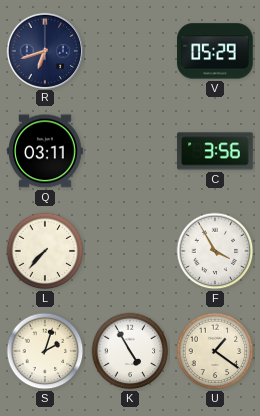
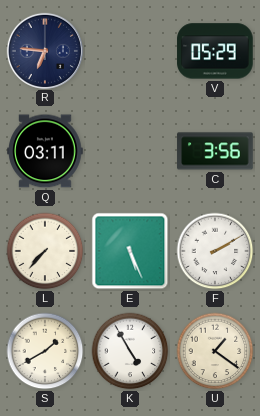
R: 6:42 -> 6:46 (44, 50)
E: none -> 5:26 (130, 251)
F: 3:55 -> 2:10 (215, 251)
S: 2:03 -> 1:40 (45, 351)
